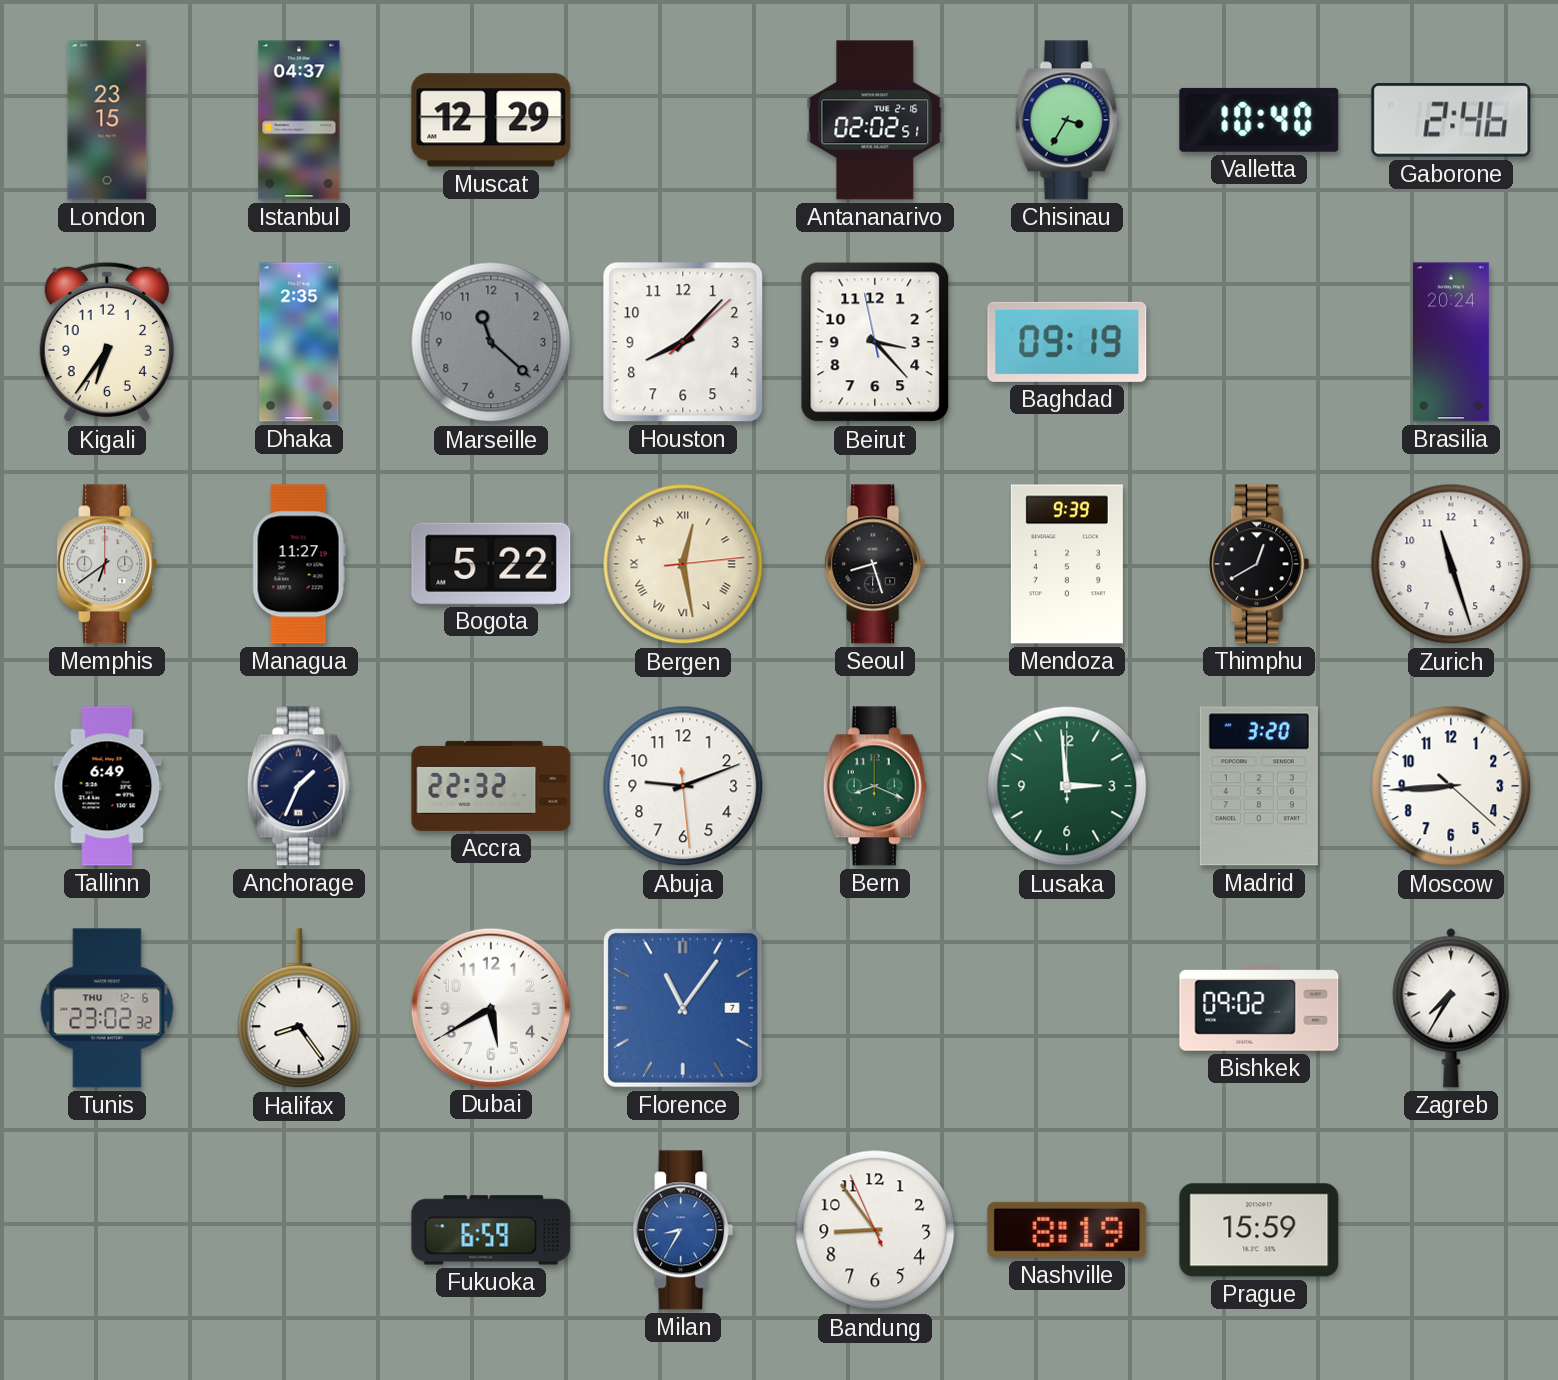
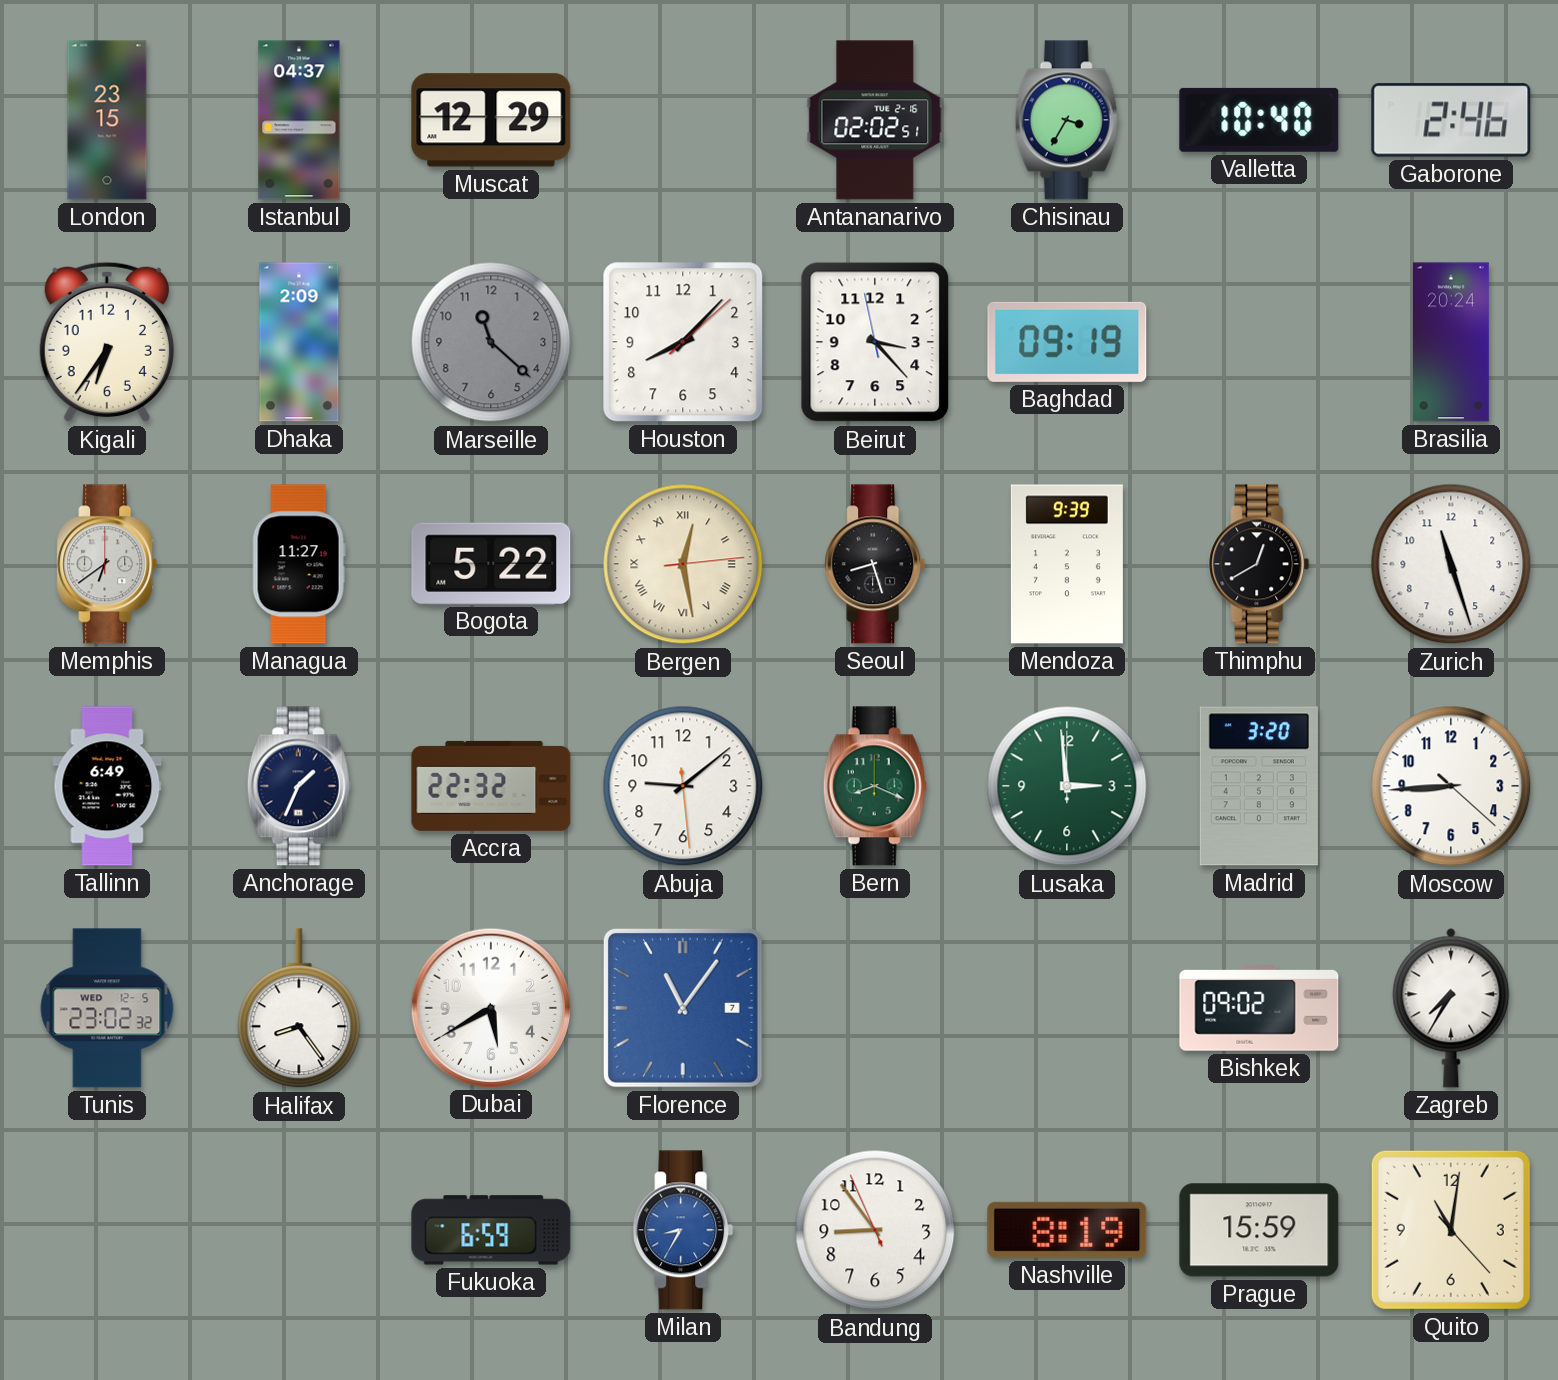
Dhaka: 2:35 -> 2:09 (299, 342)
Abuja: 9:11 -> 9:08 (683, 786)
Tunis date: THU 12-6 -> WED 12-5 (107, 1008)
Quito: none -> 11:01 (1451, 1230)
